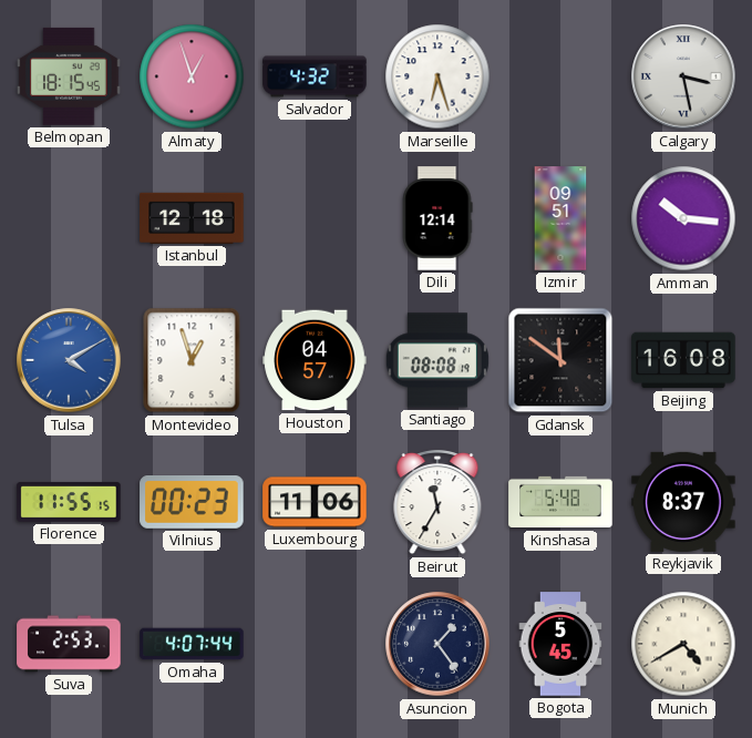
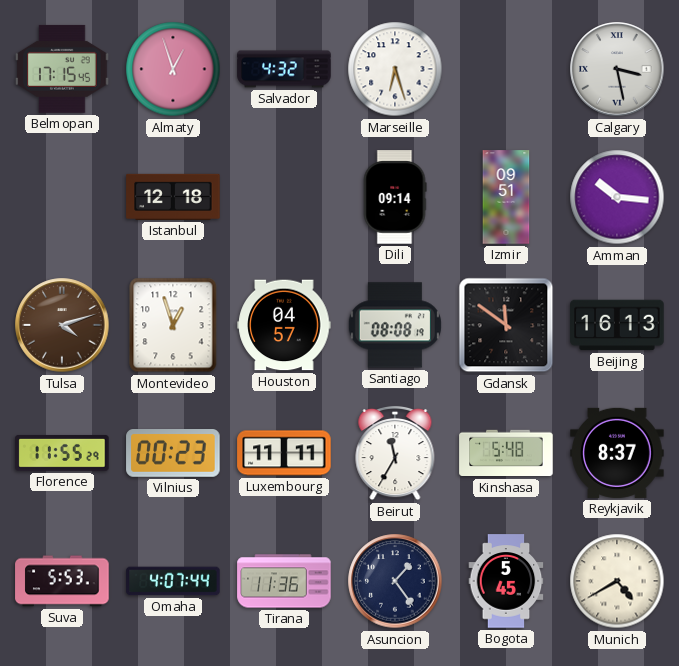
Belmopan: 18:15 -> 17:15 (62, 69)
Dili: 12:14 -> 09:14 (395, 197)
Tulsa: 4:10 -> 4:12 (62, 325)
Tulsa dial: blue -> brown (62, 325)
Beijing: 16:08 -> 16:13 (617, 325)
Florence: 11:55:15 -> 11:55:29 (62, 453)
Luxembourg: 11:06 -> 11:11 (284, 453)
Suva: 2:53 -> 5:53 (62, 581)
Tirana: none -> 11:36 (284, 581)
